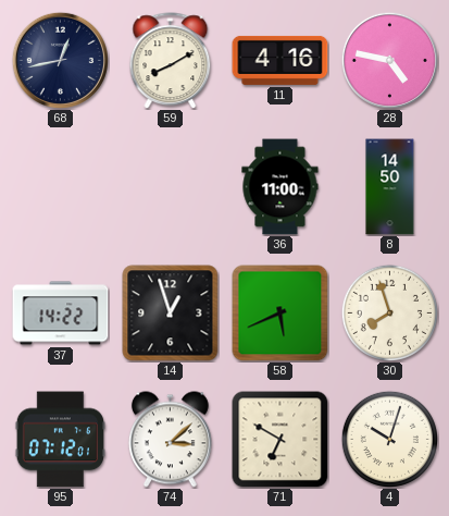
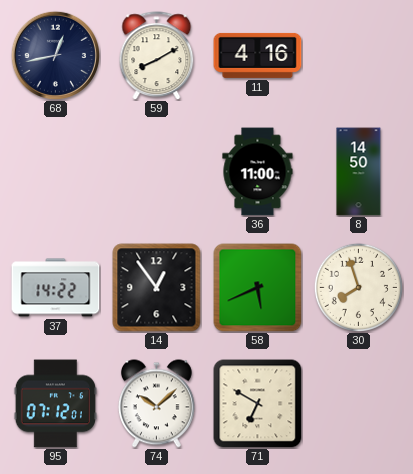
28: 4:47 -> none (389, 60)
14: 12:57 -> 12:54 (157, 288)
74: 3:08 -> 10:08 (156, 404)
4: 10:03 -> none (389, 439)
